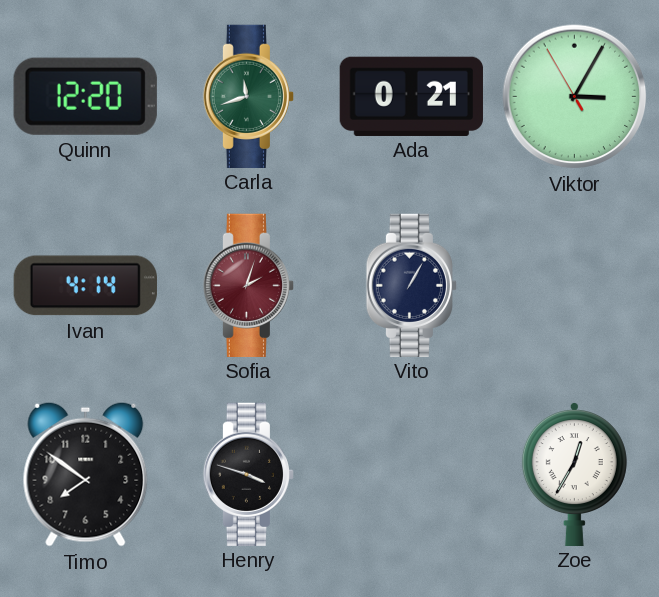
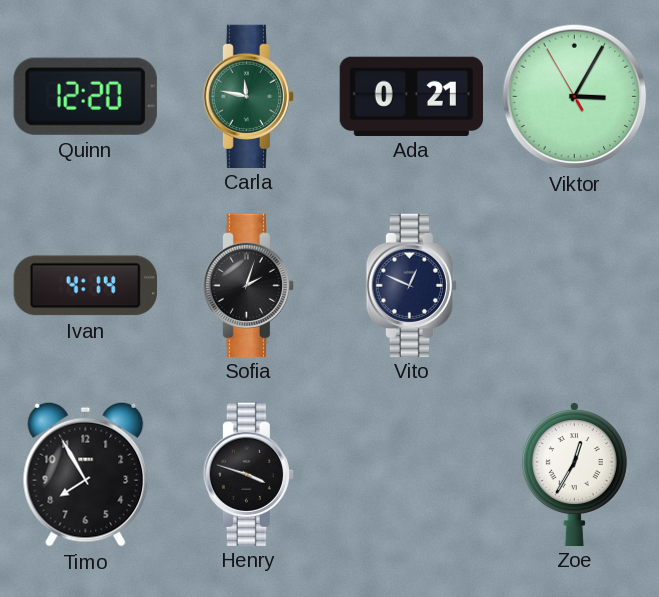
Carla: 11:42 -> 11:47 (248, 96)
Sofia dial: burgundy -> black (248, 285)
Vito: 1:05 -> 12:49 (411, 285)
Timo: 7:51 -> 7:55 (86, 474)
